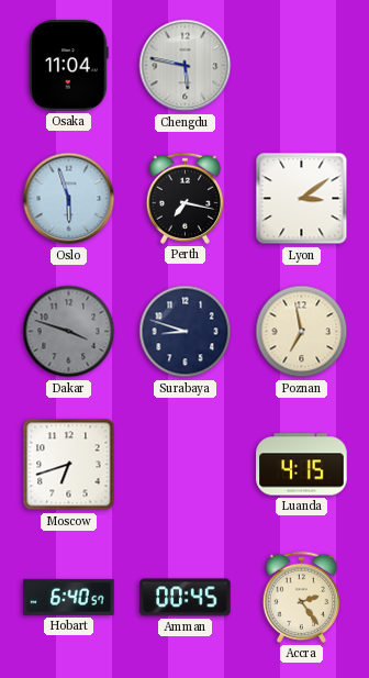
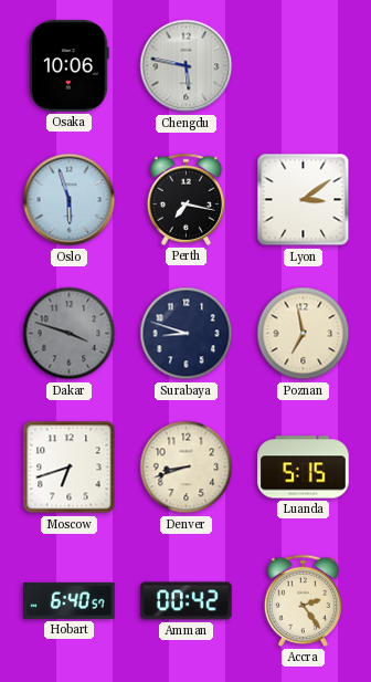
Osaka: 11:04 -> 10:06 (70, 66)
Denver: none -> 8:42 (187, 468)
Luanda: 4:15 -> 5:15 (304, 468)
Amman: 00:45 -> 00:42 (187, 601)
